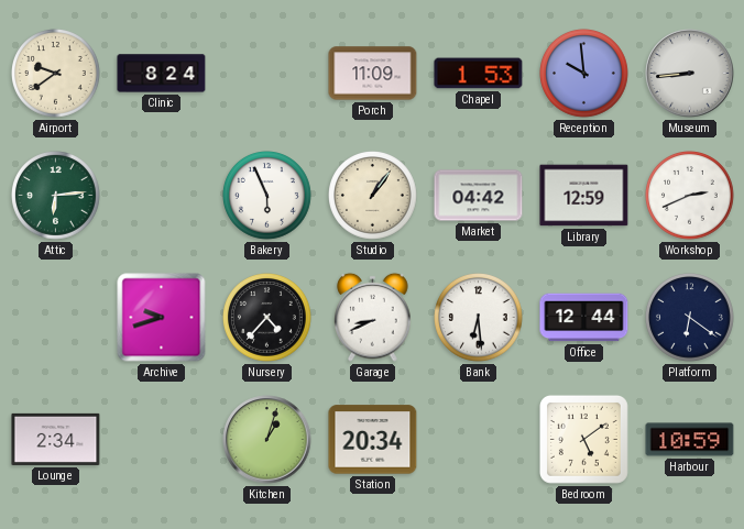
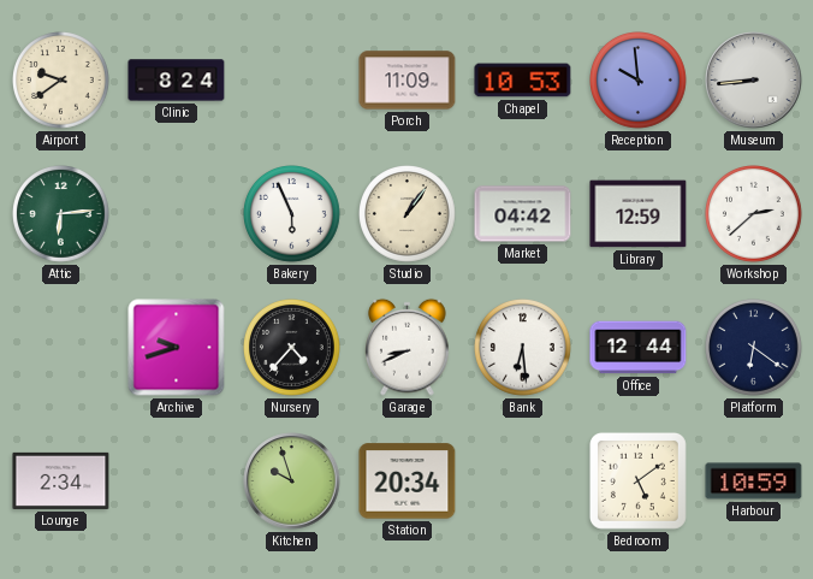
Chapel: 1:53 -> 10:53 (523, 81)
Workshop: 2:41 -> 2:38 (754, 214)
Kitchen: 1:03 -> 9:57 (292, 481)
